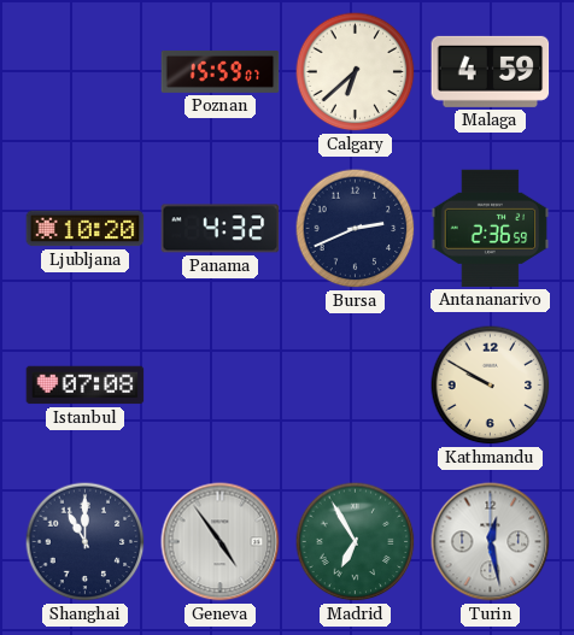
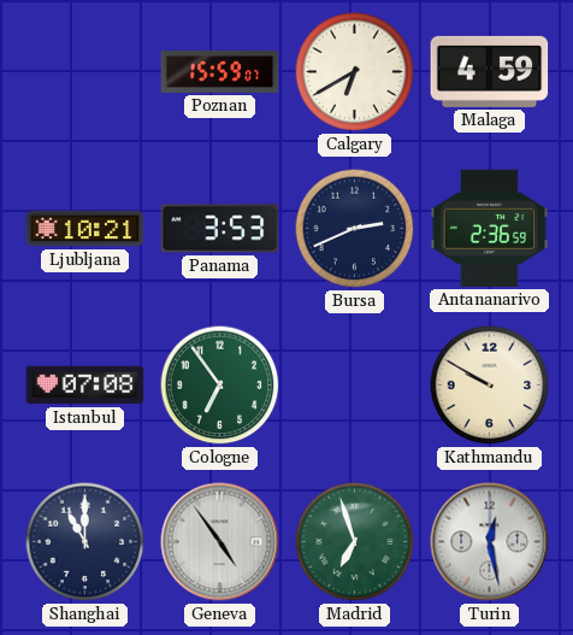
Calgary: 6:38 -> 6:40 (355, 72)
Ljubljana: 10:20 -> 10:21 (85, 229)
Panama: 4:32 -> 3:53 (220, 229)
Cologne: none -> 6:54 (220, 386)
Madrid: 6:55 -> 6:57 (355, 542)
